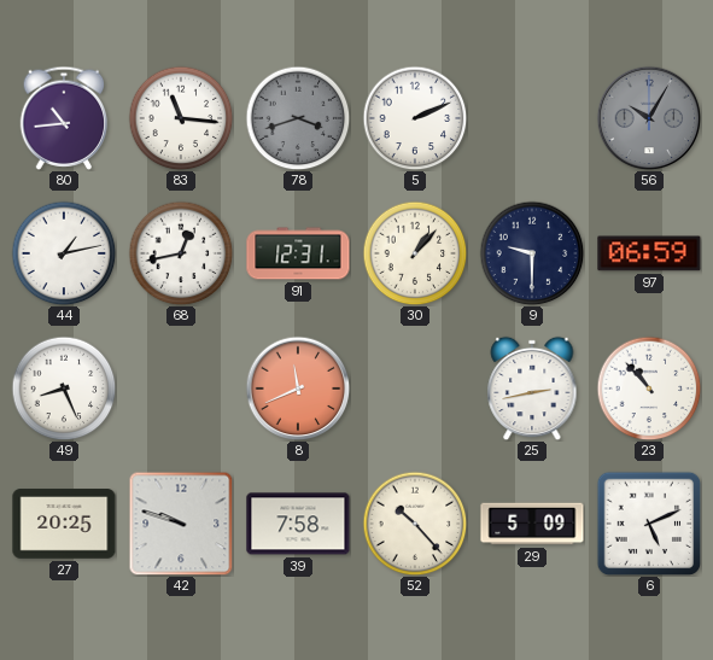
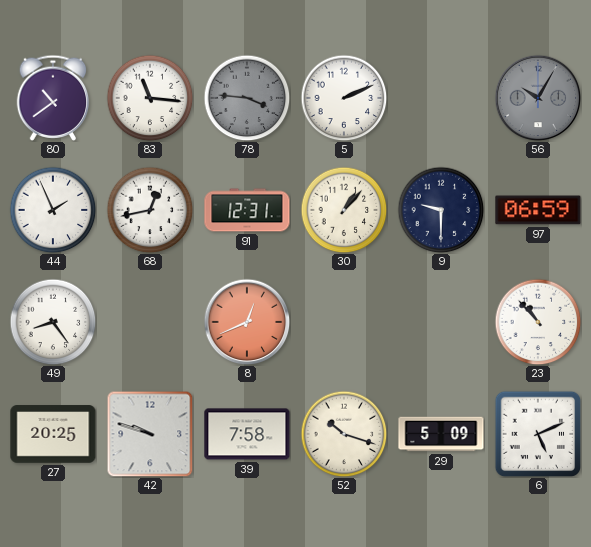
80: 10:44 -> 10:39 (53, 98)
78: 3:42 -> 3:46 (247, 98)
44: 1:13 -> 1:56 (53, 210)
49: 8:26 -> 8:24 (53, 322)
8: 11:41 -> 12:41 (247, 322)
25: 2:43 -> none (532, 389)
52: 10:23 -> 10:18 (344, 434)
